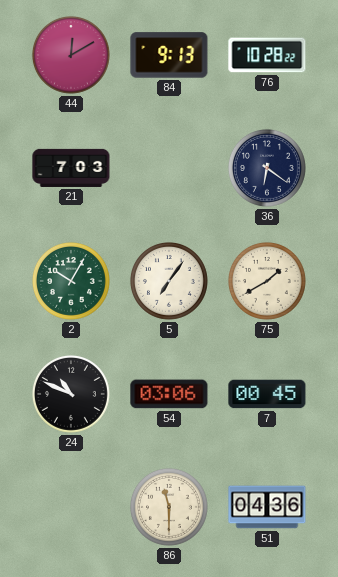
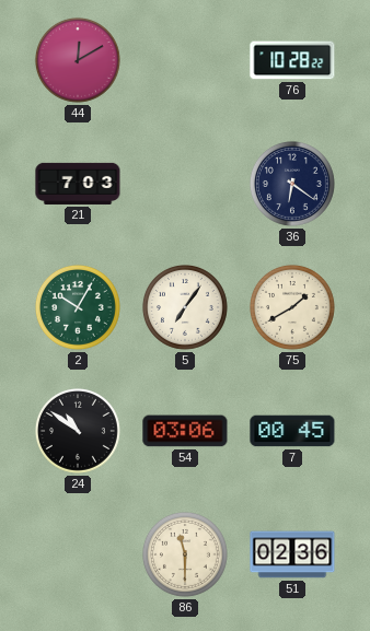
84: 9:13 -> none (169, 55)
24: 10:49 -> 10:51 (78, 431)
51: 04:36 -> 02:36 (292, 554)
